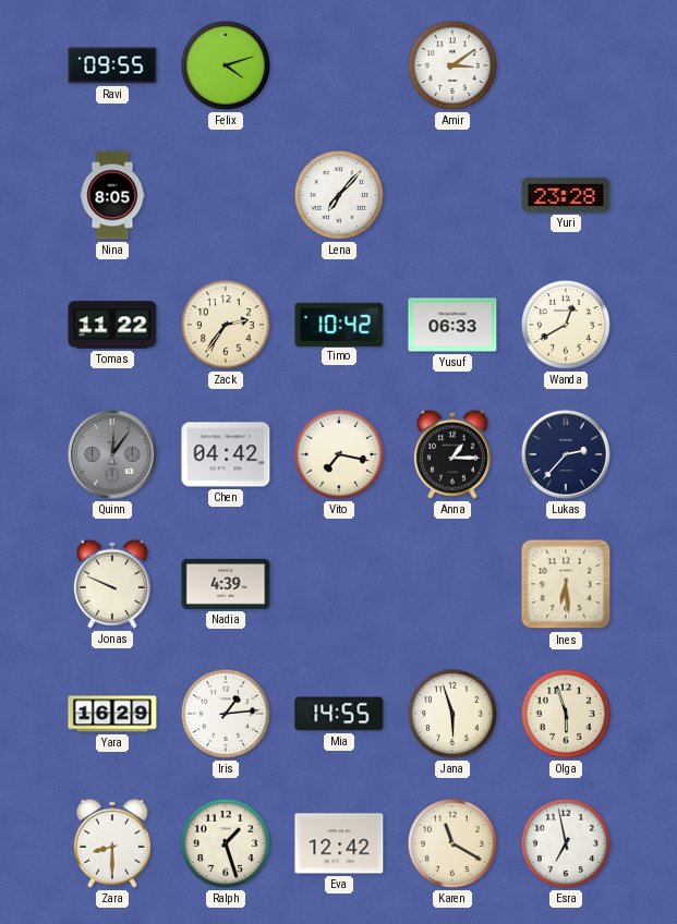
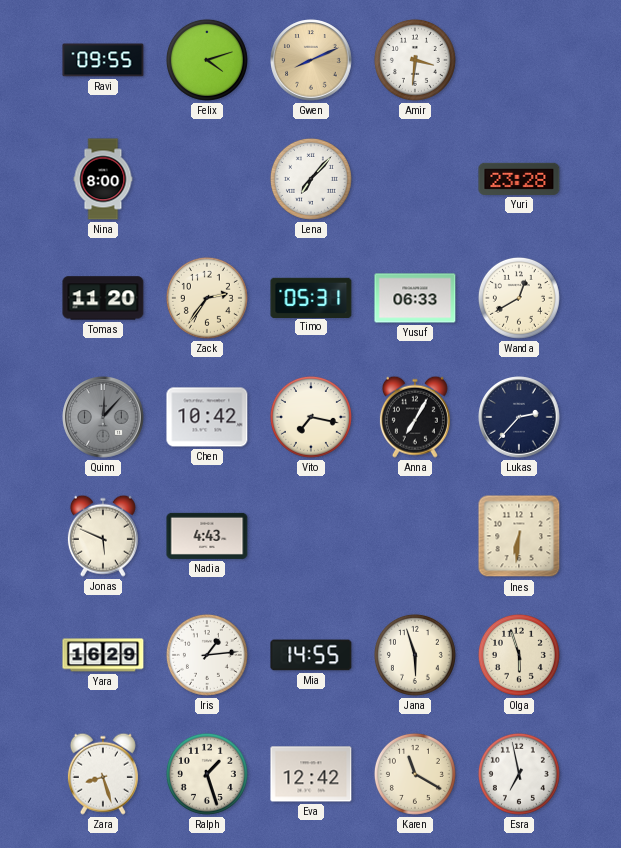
Gwen: none -> 8:11 (311, 60)
Amir: 3:09 -> 3:31 (415, 60)
Nina: 8:05 -> 8:00 (103, 179)
Tomas: 11:22 -> 11:20 (103, 298)
Timo: 10:42 -> 05:31 (311, 297)
Quinn: 12:06 -> 12:07 (103, 417)
Chen: 04:42 -> 10:42 (207, 417)
Anna: 1:15 -> 7:05 (415, 417)
Jonas: 9:49 -> 5:49 (103, 536)
Nadia: 4:39 -> 4:43 (207, 536)
Ines: 6:29 -> 6:31 (519, 536)
Zara: 8:30 -> 8:27 (103, 774)
